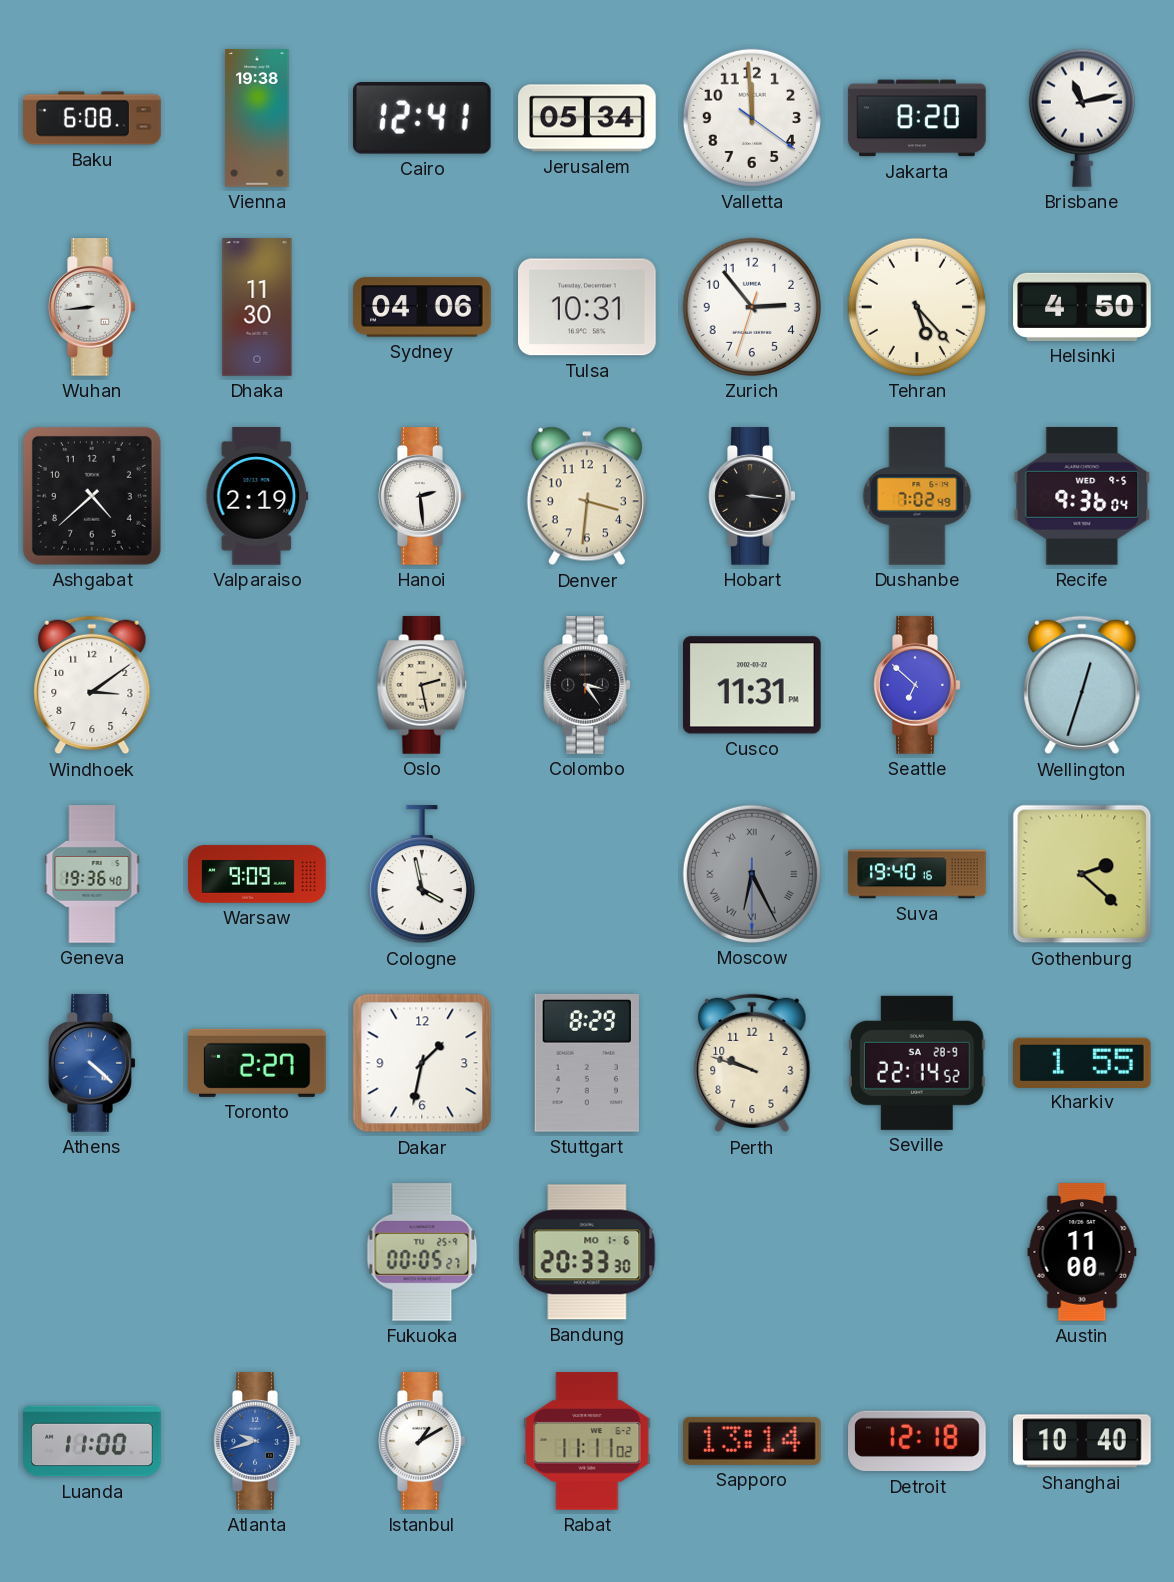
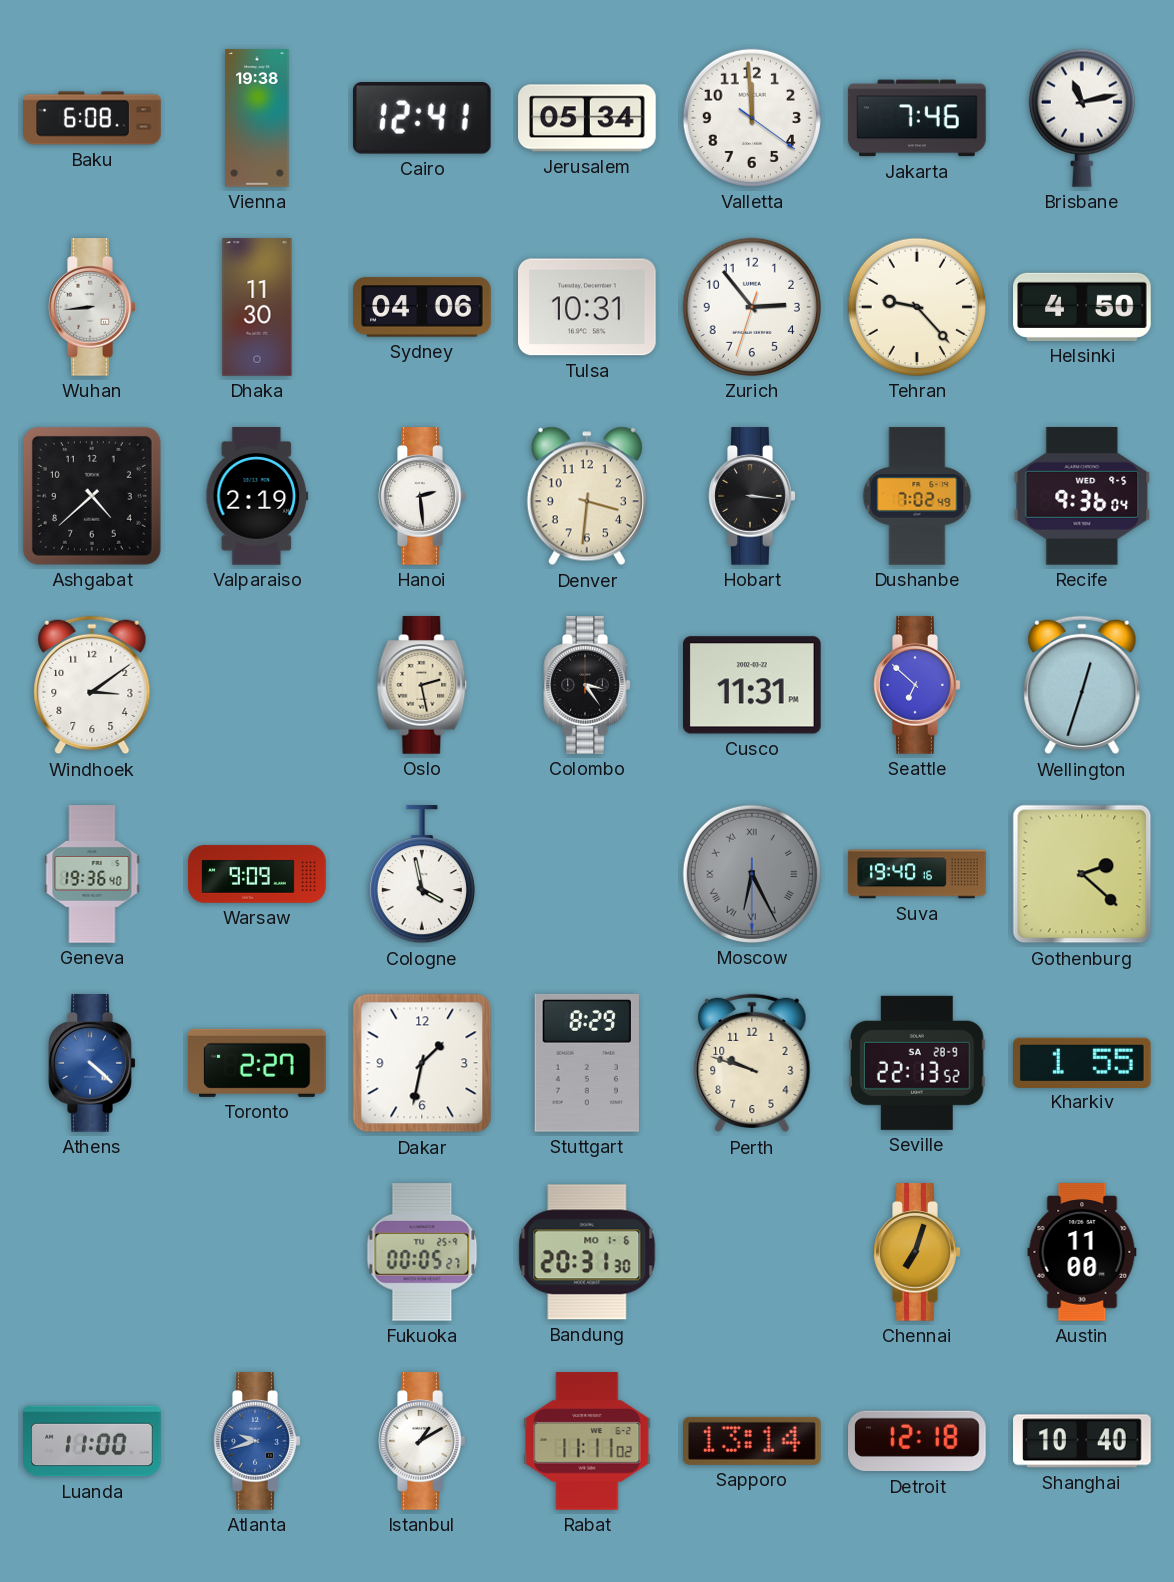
Jakarta: 8:20 -> 7:46 (917, 118)
Tehran: 5:23 -> 9:23 (917, 307)
Seville: 22:14 -> 22:13 (918, 1063)
Bandung: 20:33 -> 20:31 (587, 1252)
Chennai: none -> 7:03 (917, 1252)
